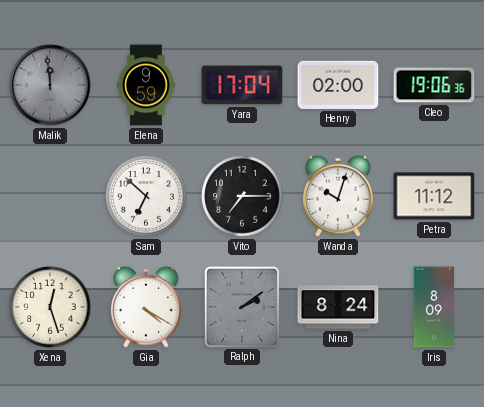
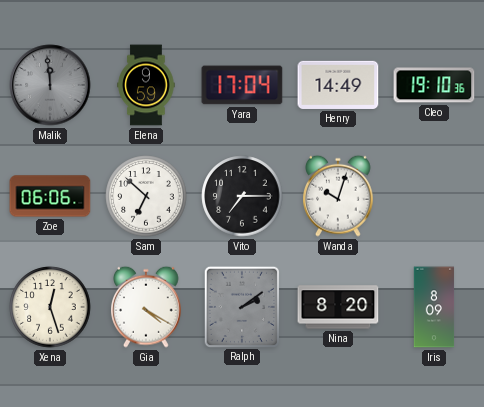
Henry: 02:00 -> 14:49 (338, 85)
Cleo: 19:06 -> 19:10 (434, 85)
Zoe: none -> 06:06 (50, 196)
Petra: 11:12 -> none (434, 196)
Nina: 8:24 -> 8:20 (338, 307)
